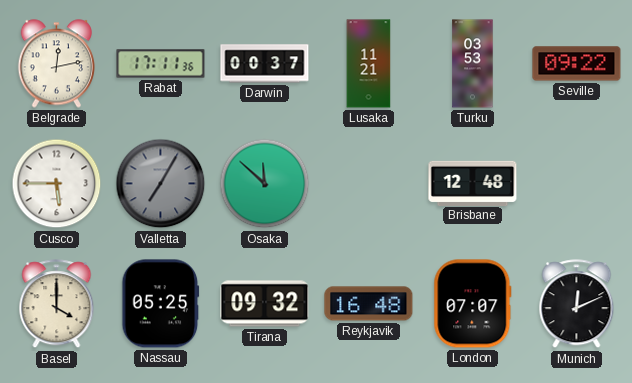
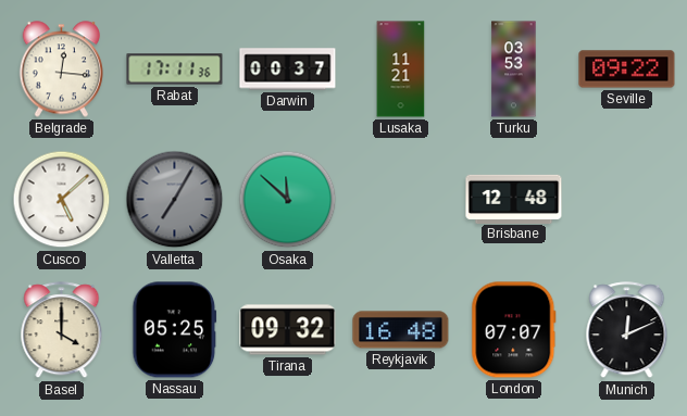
Belgrade: 12:13 -> 12:16 (61, 70)
Cusco: 5:45 -> 5:08 (62, 200)
